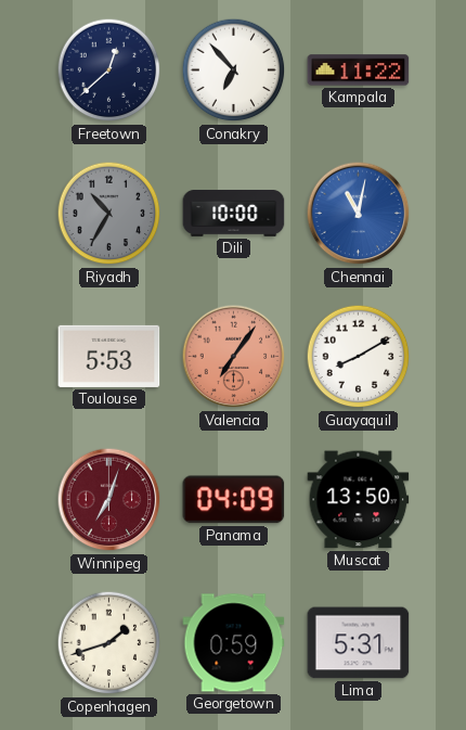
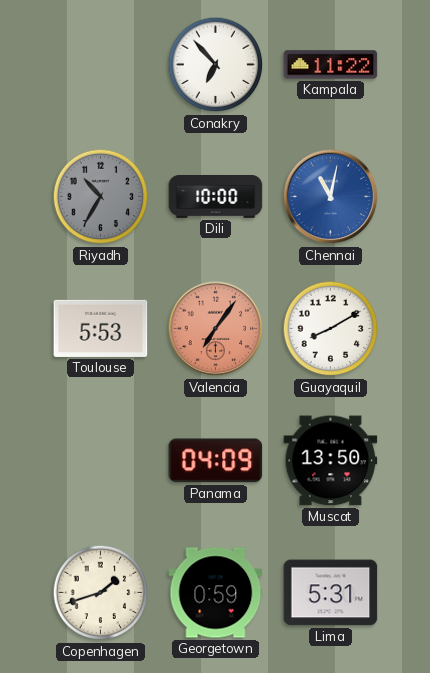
Freetown: 12:38 -> none (109, 71)
Winnipeg: 7:03 -> none (109, 500)
